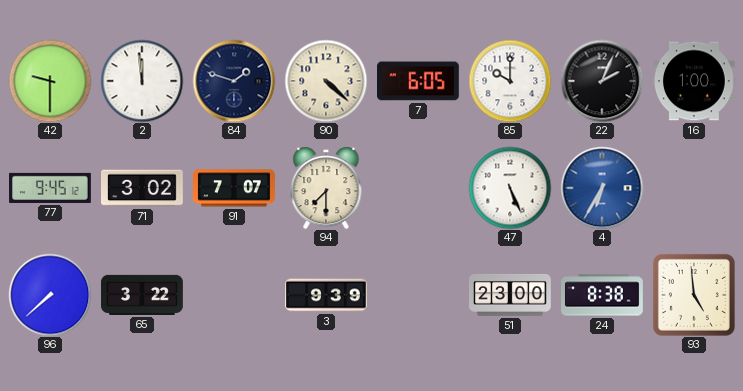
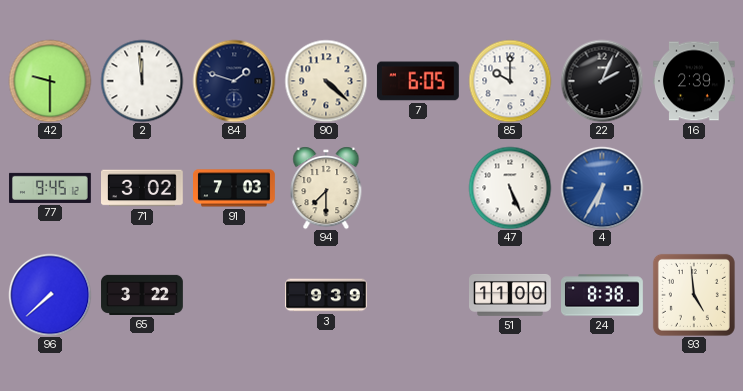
16: 1:00 -> 2:39 (695, 81)
91: 7:07 -> 7:03 (235, 188)
51: 23:00 -> 11:00 (511, 295)
